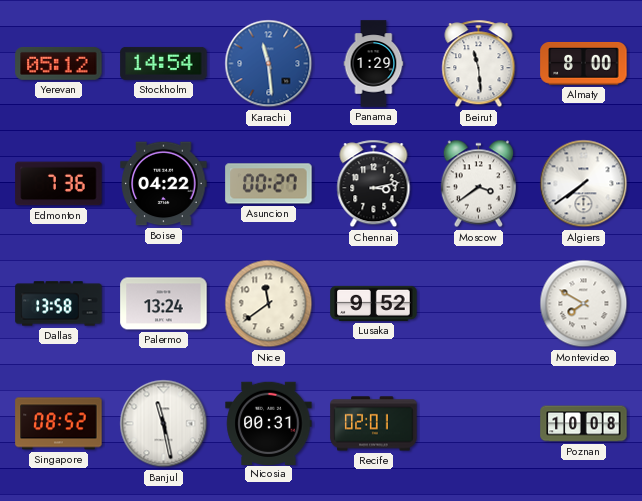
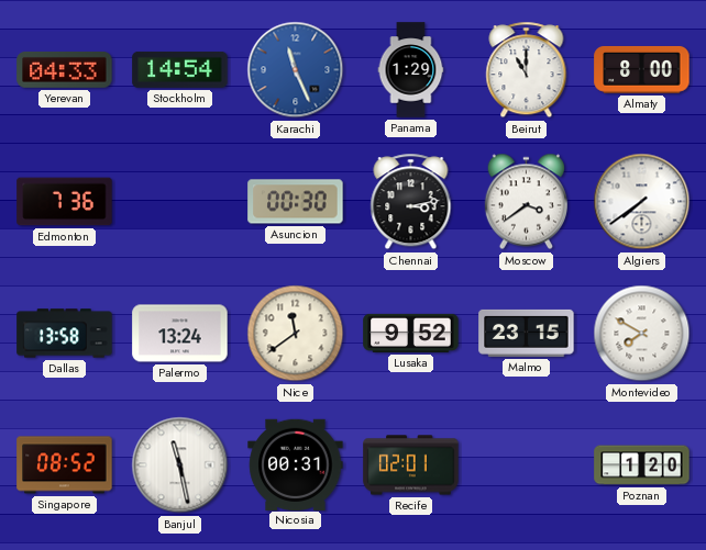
Yerevan: 05:12 -> 04:33 (65, 69)
Karachi: 11:29 -> 11:26 (296, 70)
Beirut: 11:29 -> 11:00 (527, 70)
Boise: 04:22 -> none (164, 184)
Asuncion: 00:27 -> 00:30 (296, 202)
Malmo: none -> 23:15 (527, 333)
Poznan: 10:08 -> 1:20 (642, 465)
